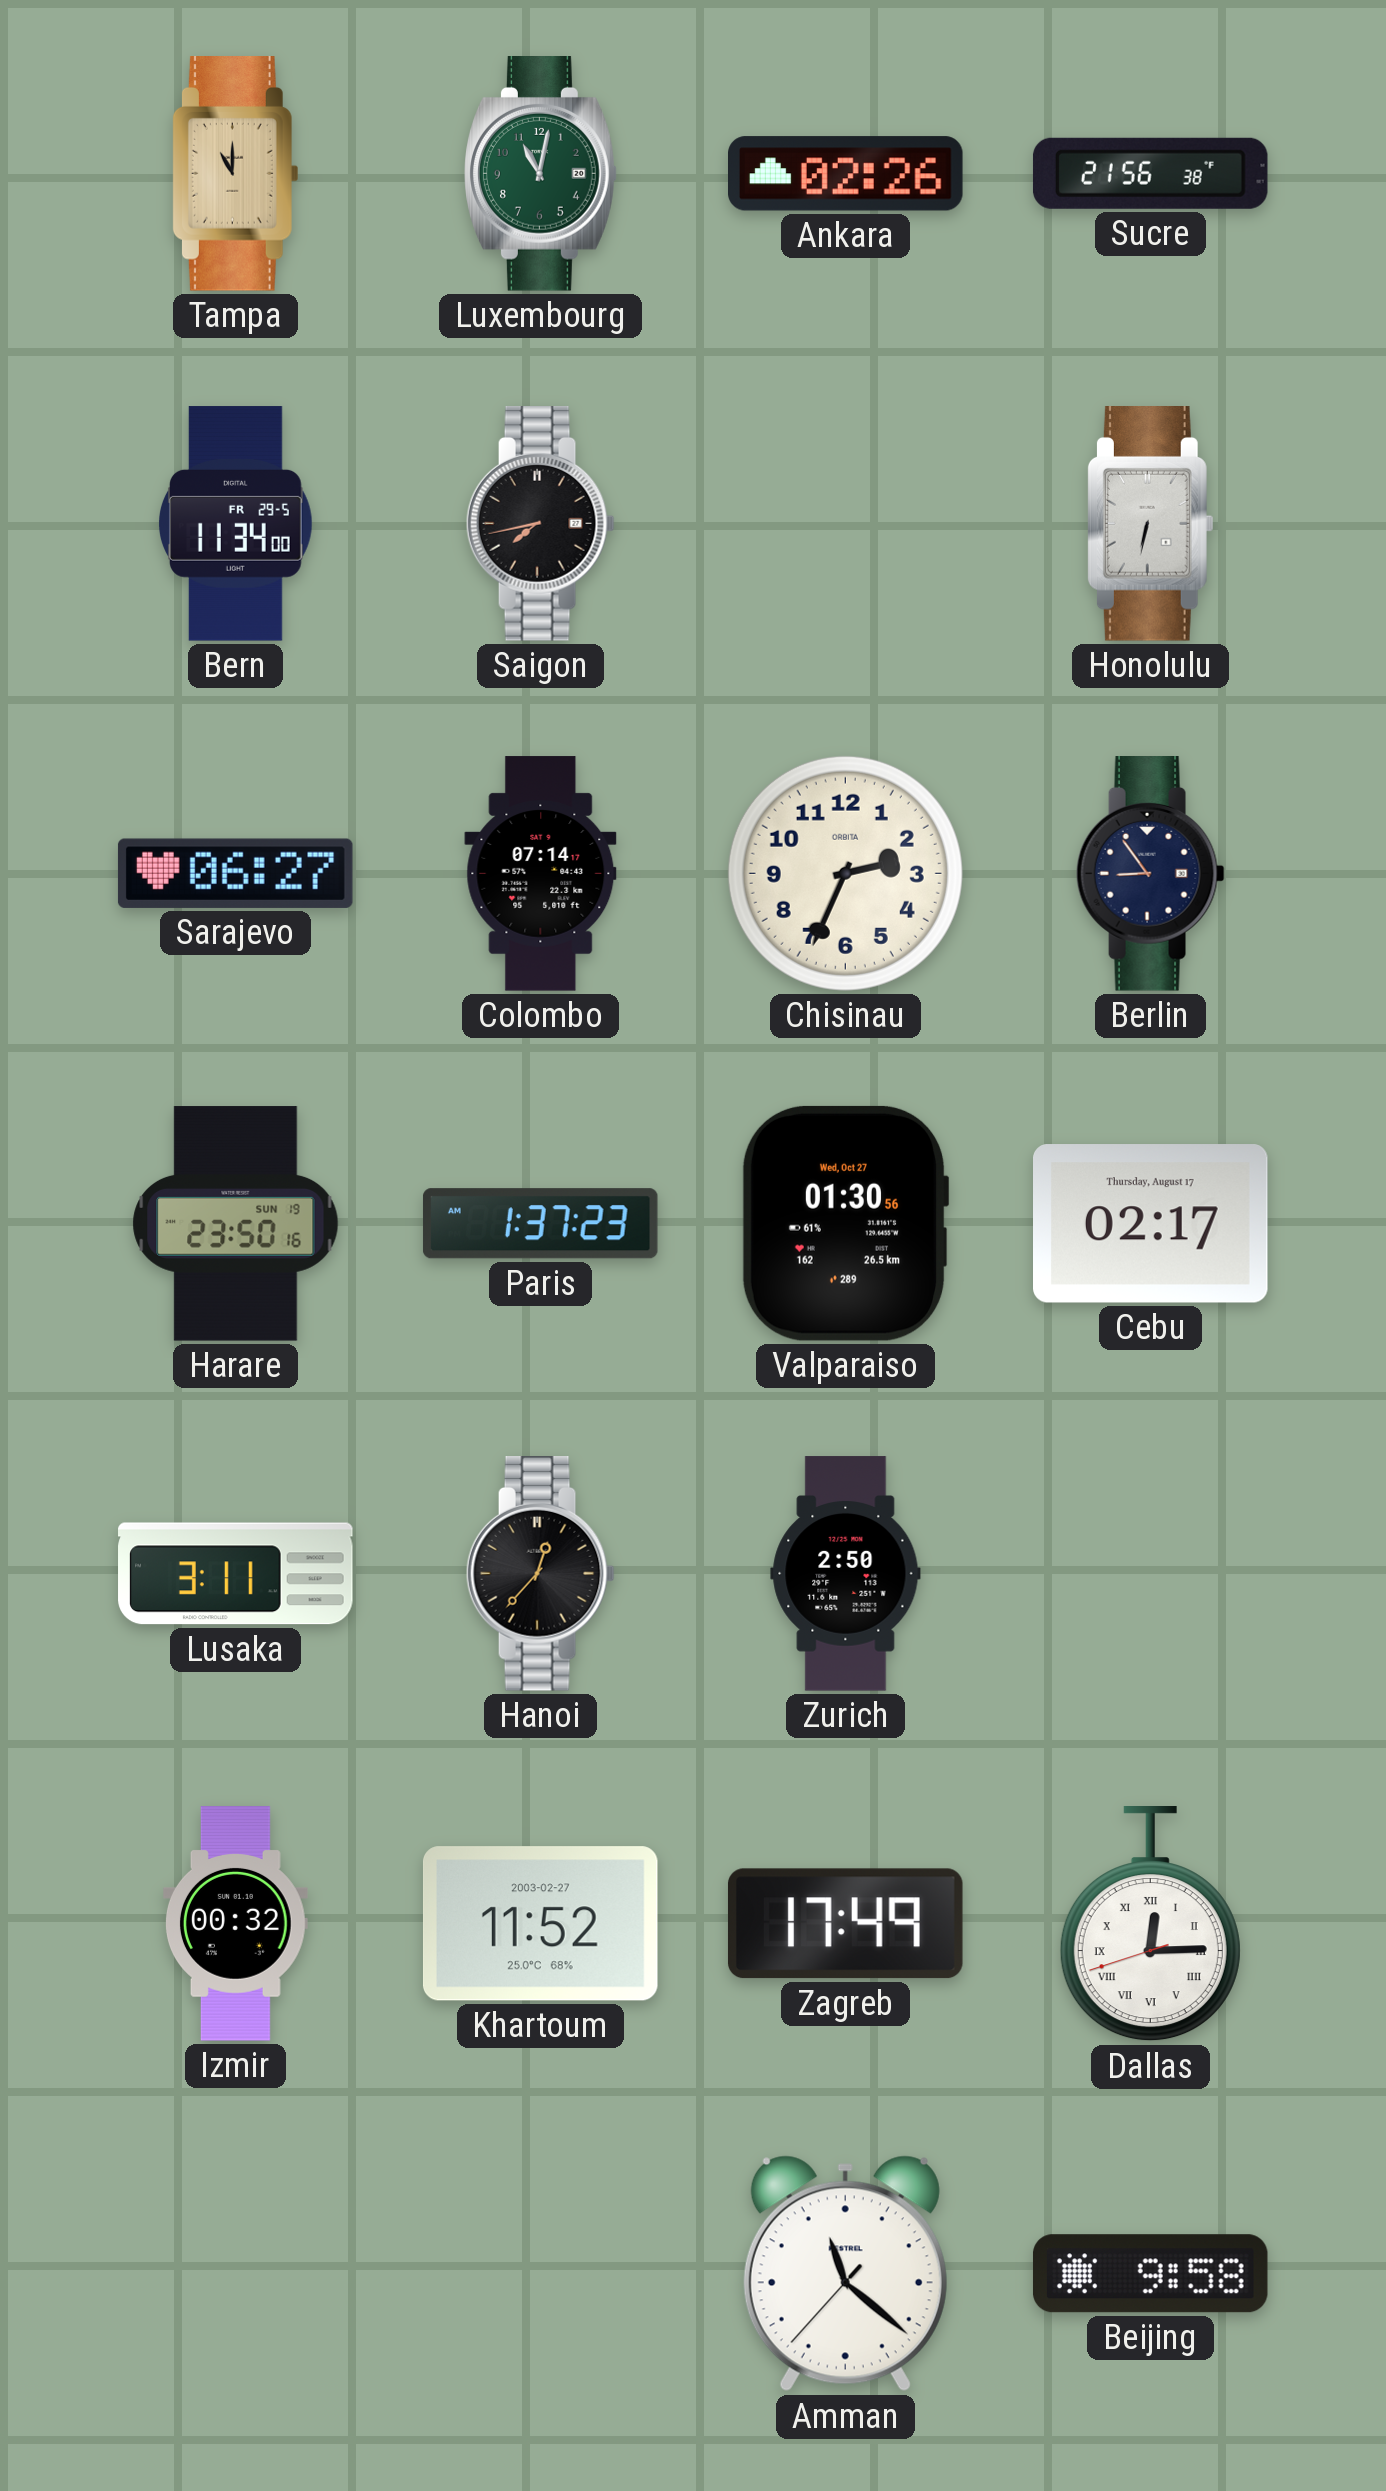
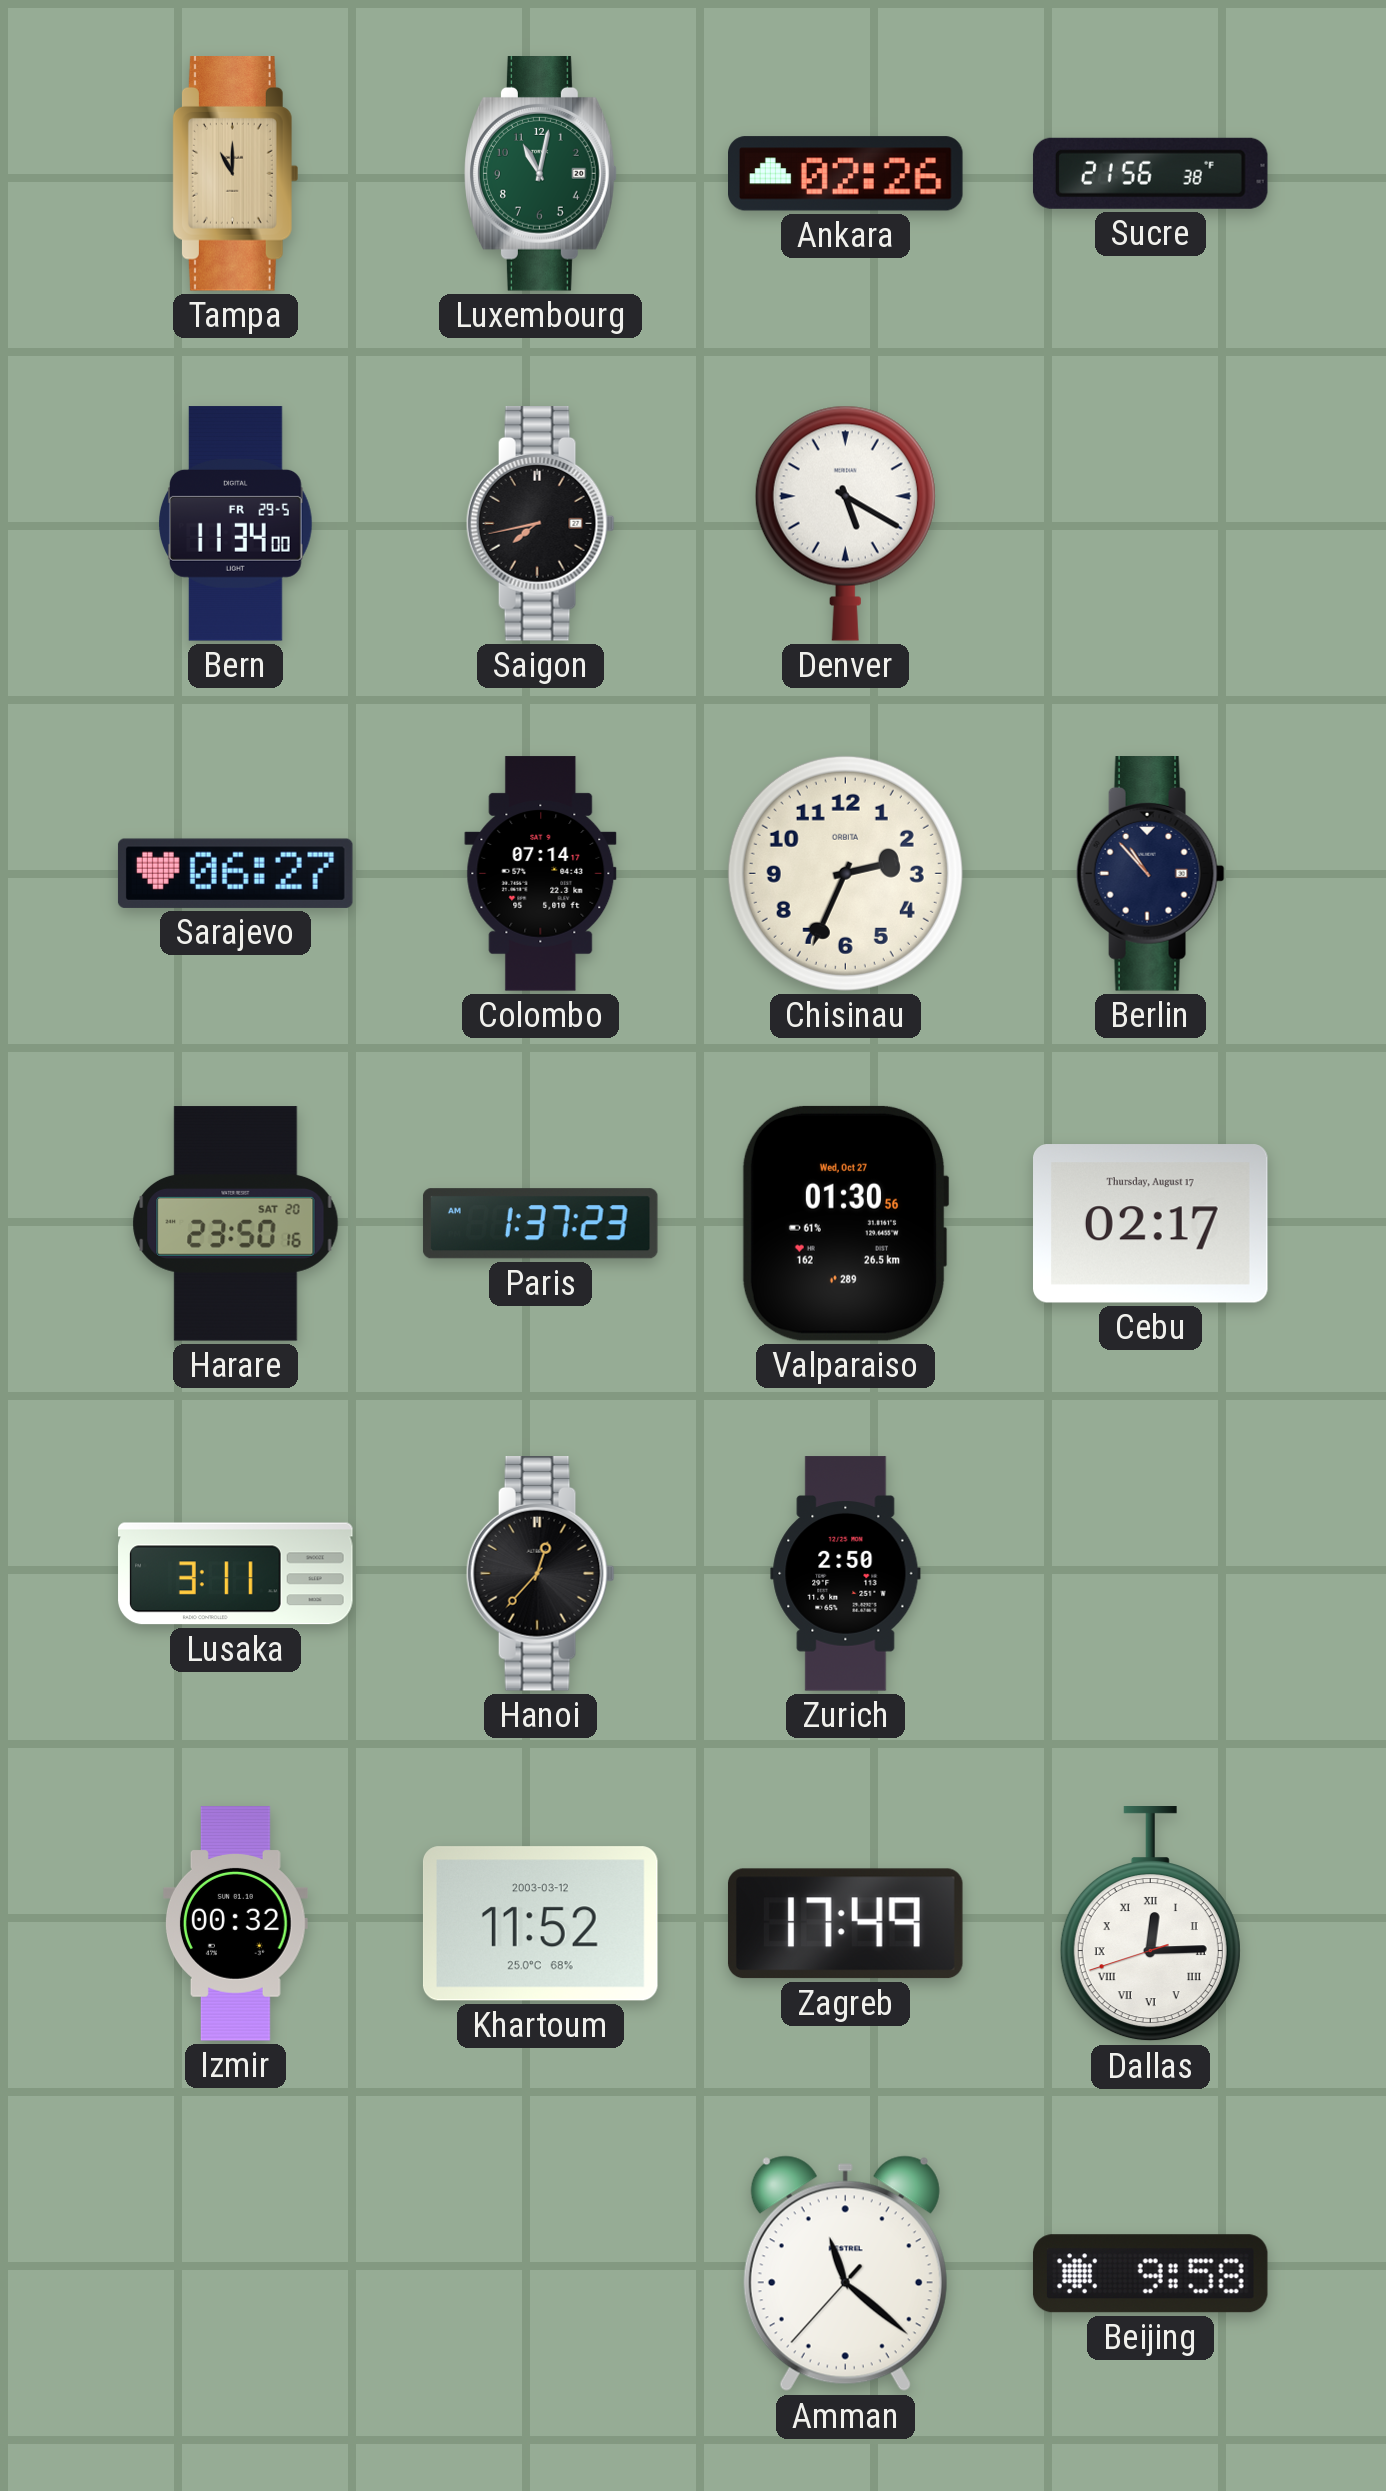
Denver: none -> 5:20 (845, 523)
Honolulu: 6:32 -> none (1150, 524)
Berlin: 8:54 -> 10:53 (1150, 874)
Harare date: SUN 19 -> SAT 20 (236, 1224)
Khartoum date: 2003-02-27 -> 2003-03-12 (540, 1924)
